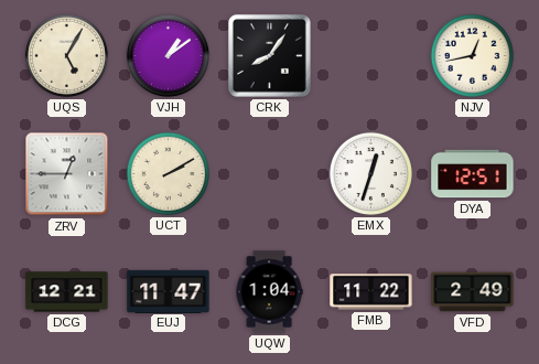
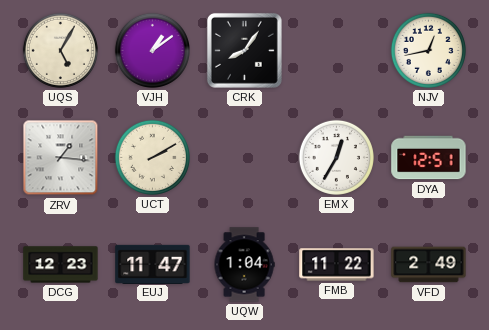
ZRV: 12:45 -> 1:16 (61, 158)
EMX: 12:33 -> 12:35 (336, 157)
DCG: 12:21 -> 12:23 (61, 265)
